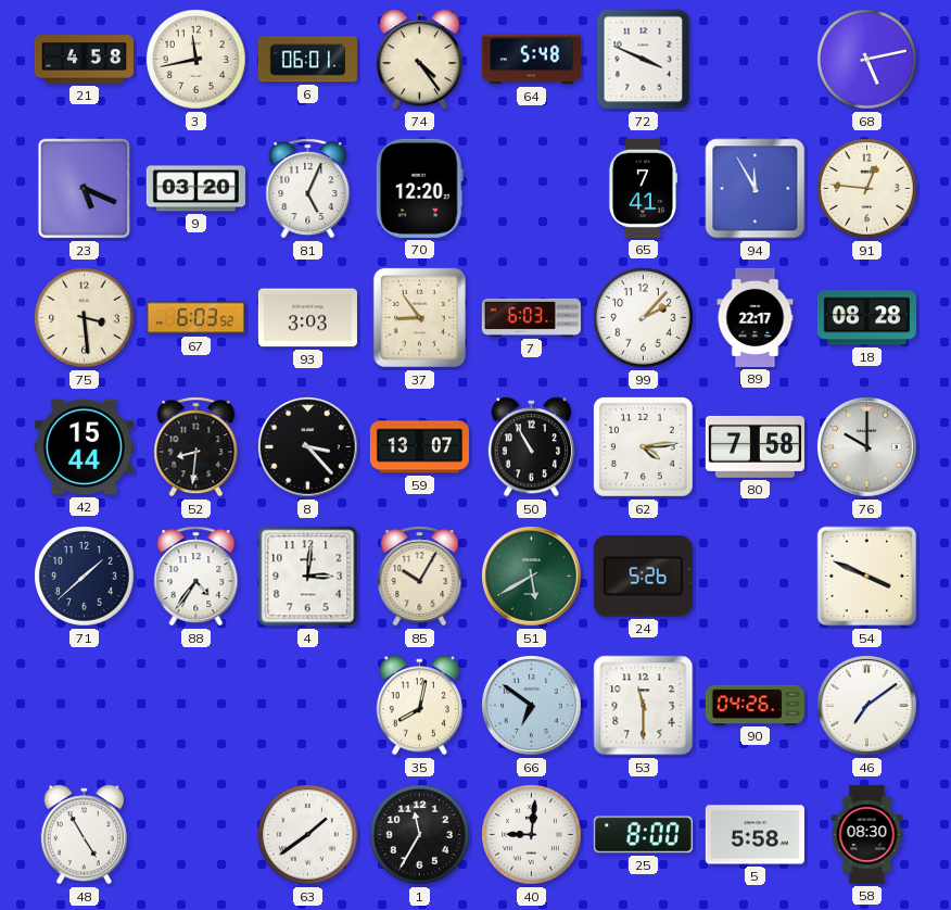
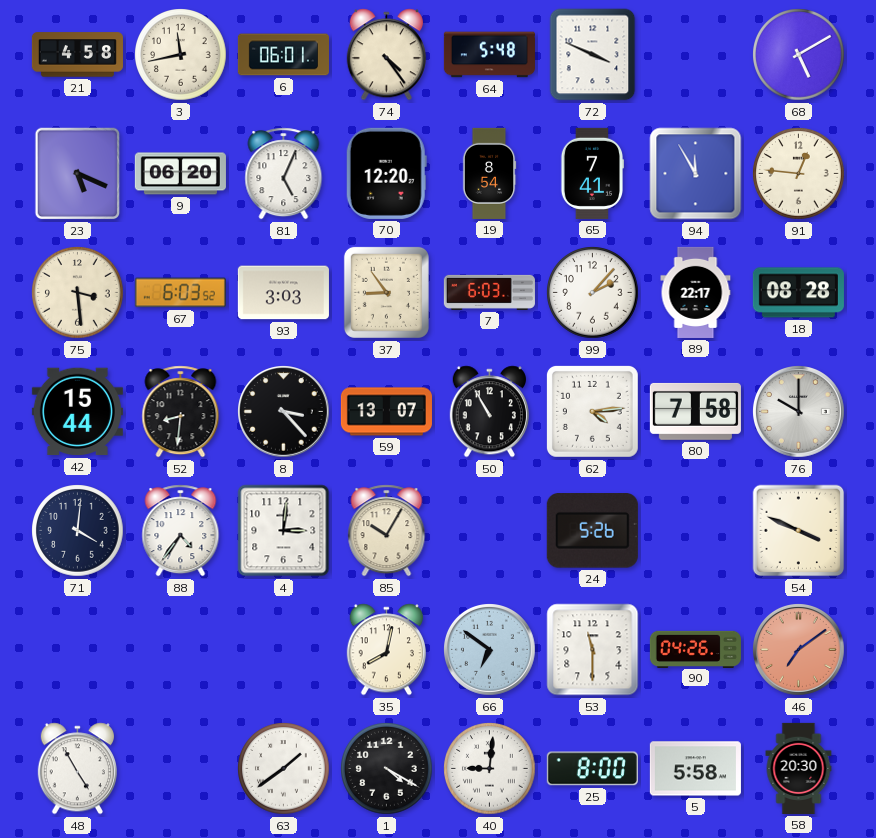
68: 5:13 -> 5:10 (799, 55)
9: 03:20 -> 06:20 (180, 174)
19: none -> 8:54 (489, 173)
71: 1:38 -> 4:01 (78, 531)
51: 5:40 -> none (532, 577)
46 dial: white -> salmon (799, 650)
1: 11:35 -> 4:20 (387, 769)
58: 08:30 -> 20:30 (799, 768)
